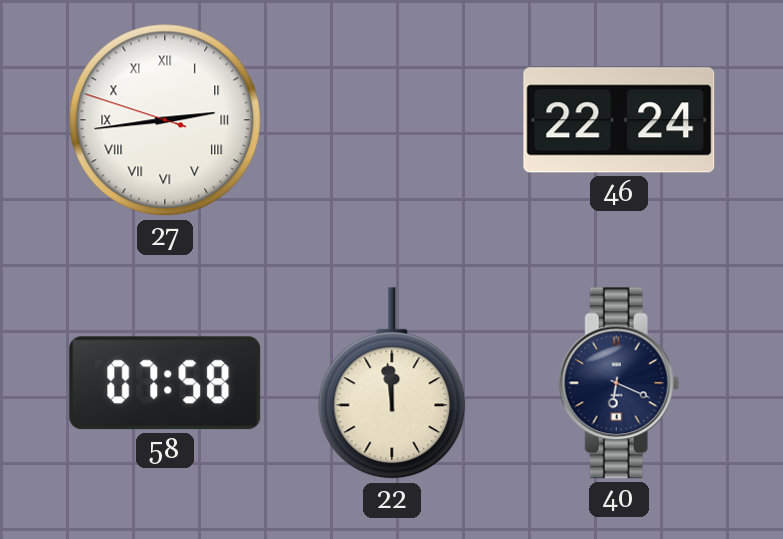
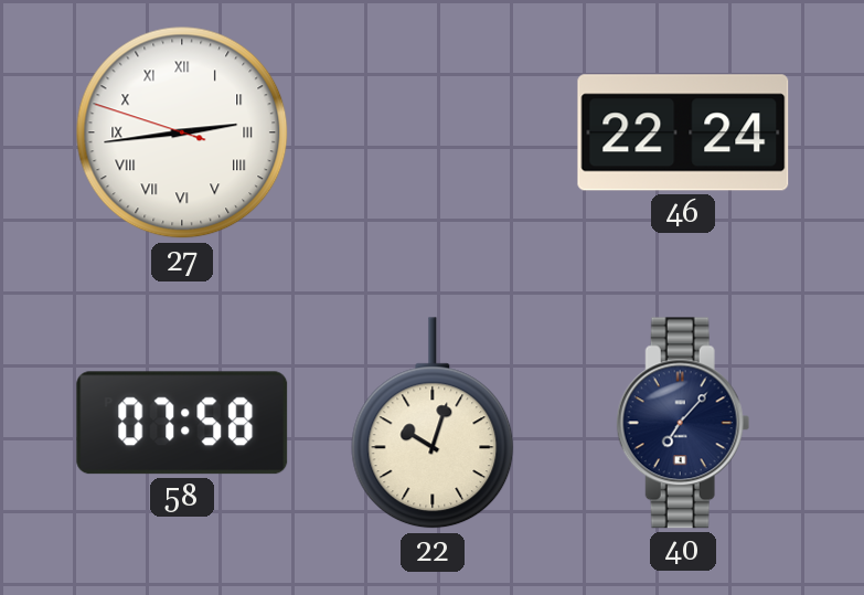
22: 11:59 -> 10:03 (433, 424)
40: 6:19 -> 7:07 (683, 423)
